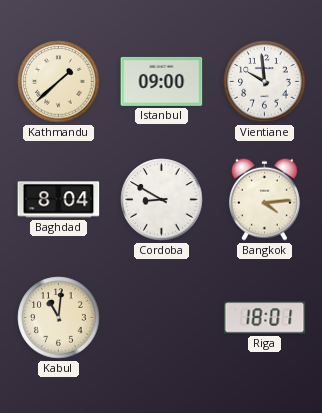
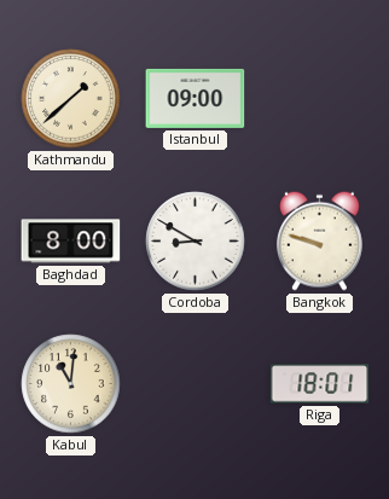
Vientiane: 9:59 -> none (265, 82)
Baghdad: 8:04 -> 8:00 (71, 242)
Bangkok: 4:14 -> 9:48 (319, 240)
